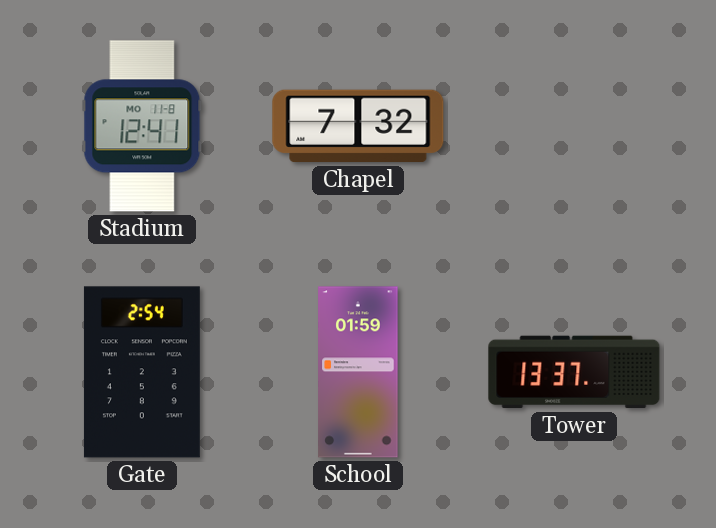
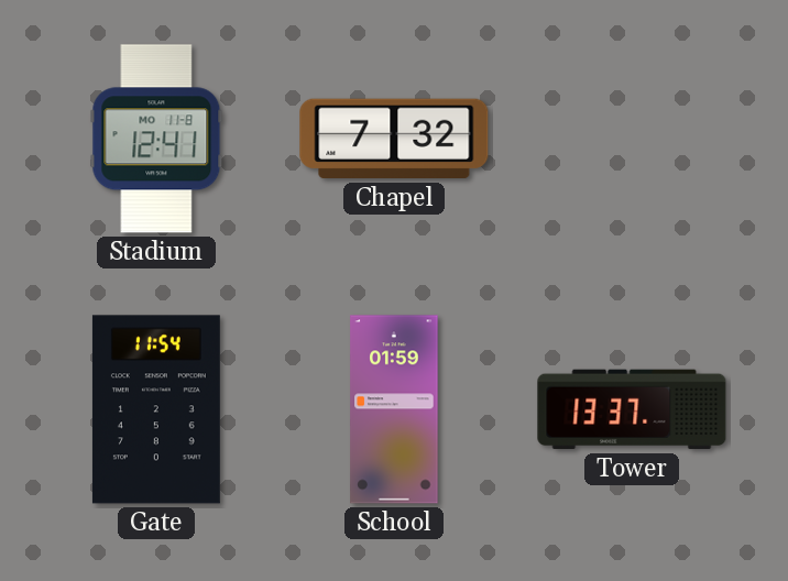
Gate: 2:54 -> 11:54 (156, 409)
